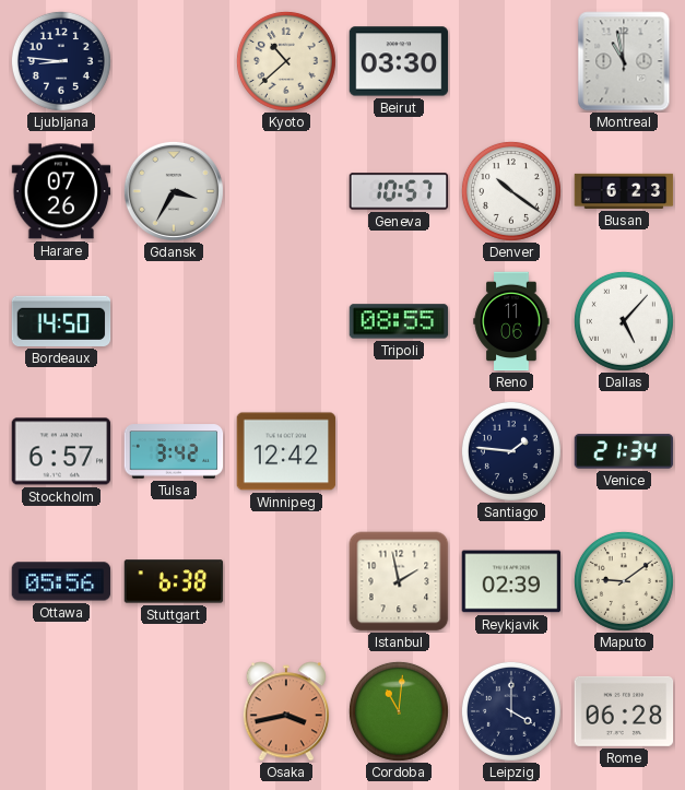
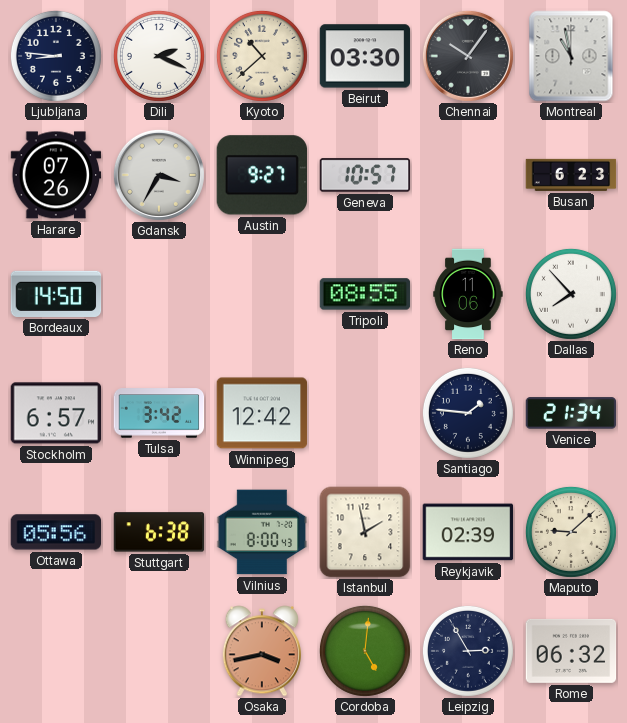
Dili: none -> 2:19 (159, 56)
Chennai: none -> 10:06 (468, 56)
Austin: none -> 9:27 (261, 175)
Denver: 10:21 -> none (511, 191)
Dallas: 5:07 -> 7:53 (571, 294)
Vilnius: none -> 8:00 (262, 532)
Maputo: 9:09 -> 9:08 (571, 532)
Cordoba: 11:01 -> 5:01 (365, 651)
Leipzig: 4:00 -> 2:55 (468, 651)
Rome: 06:28 -> 06:32 (571, 651)
